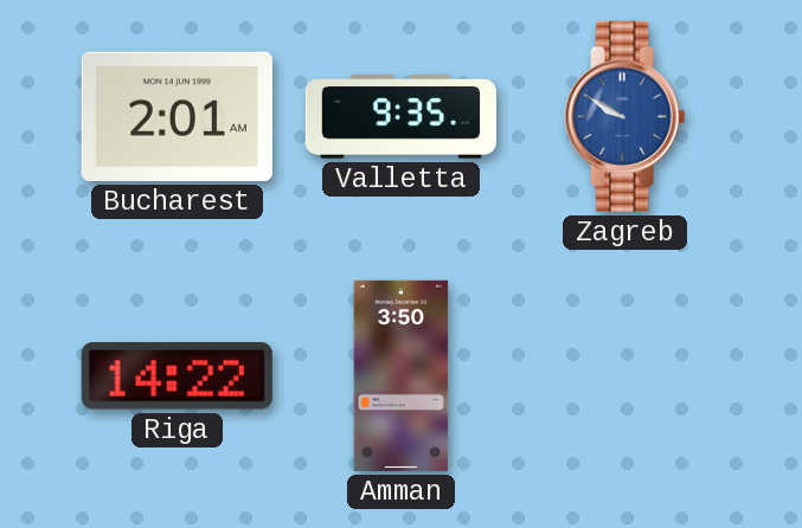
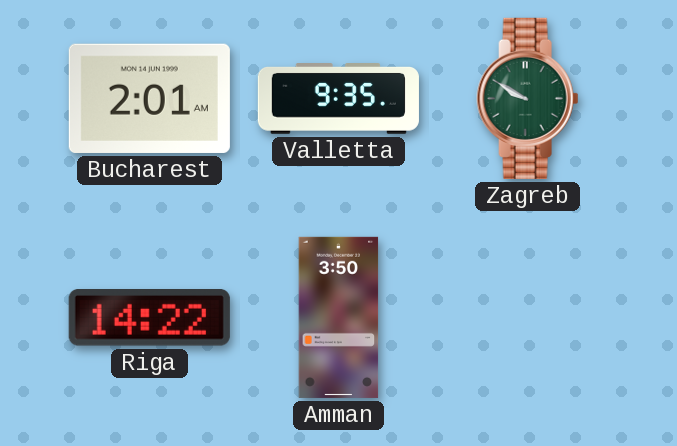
Zagreb dial: blue -> green (528, 98)
